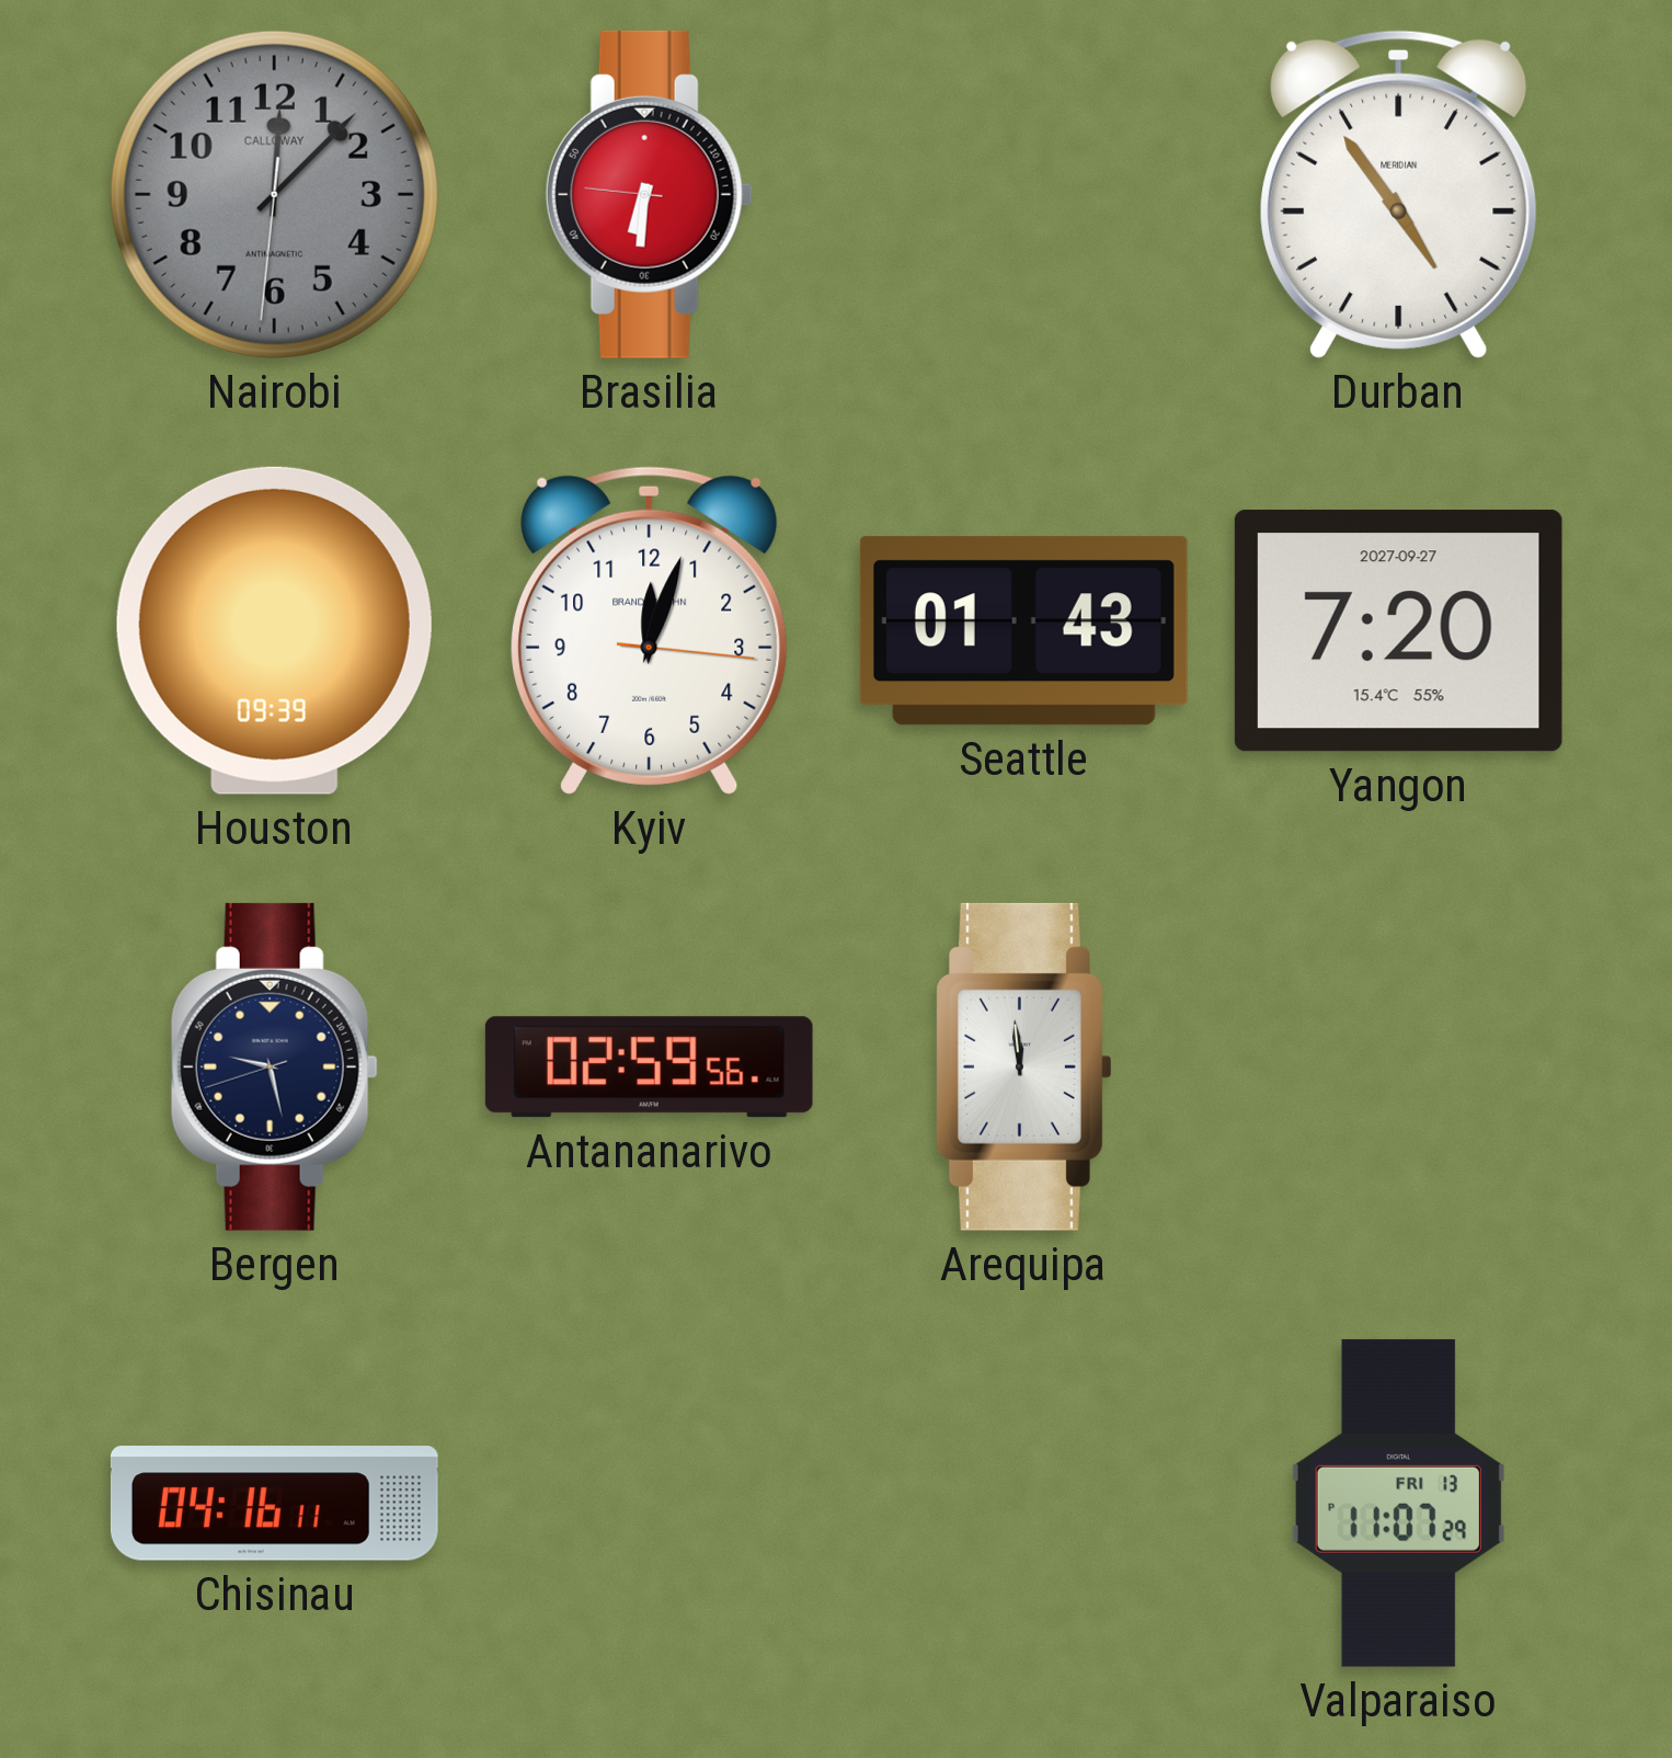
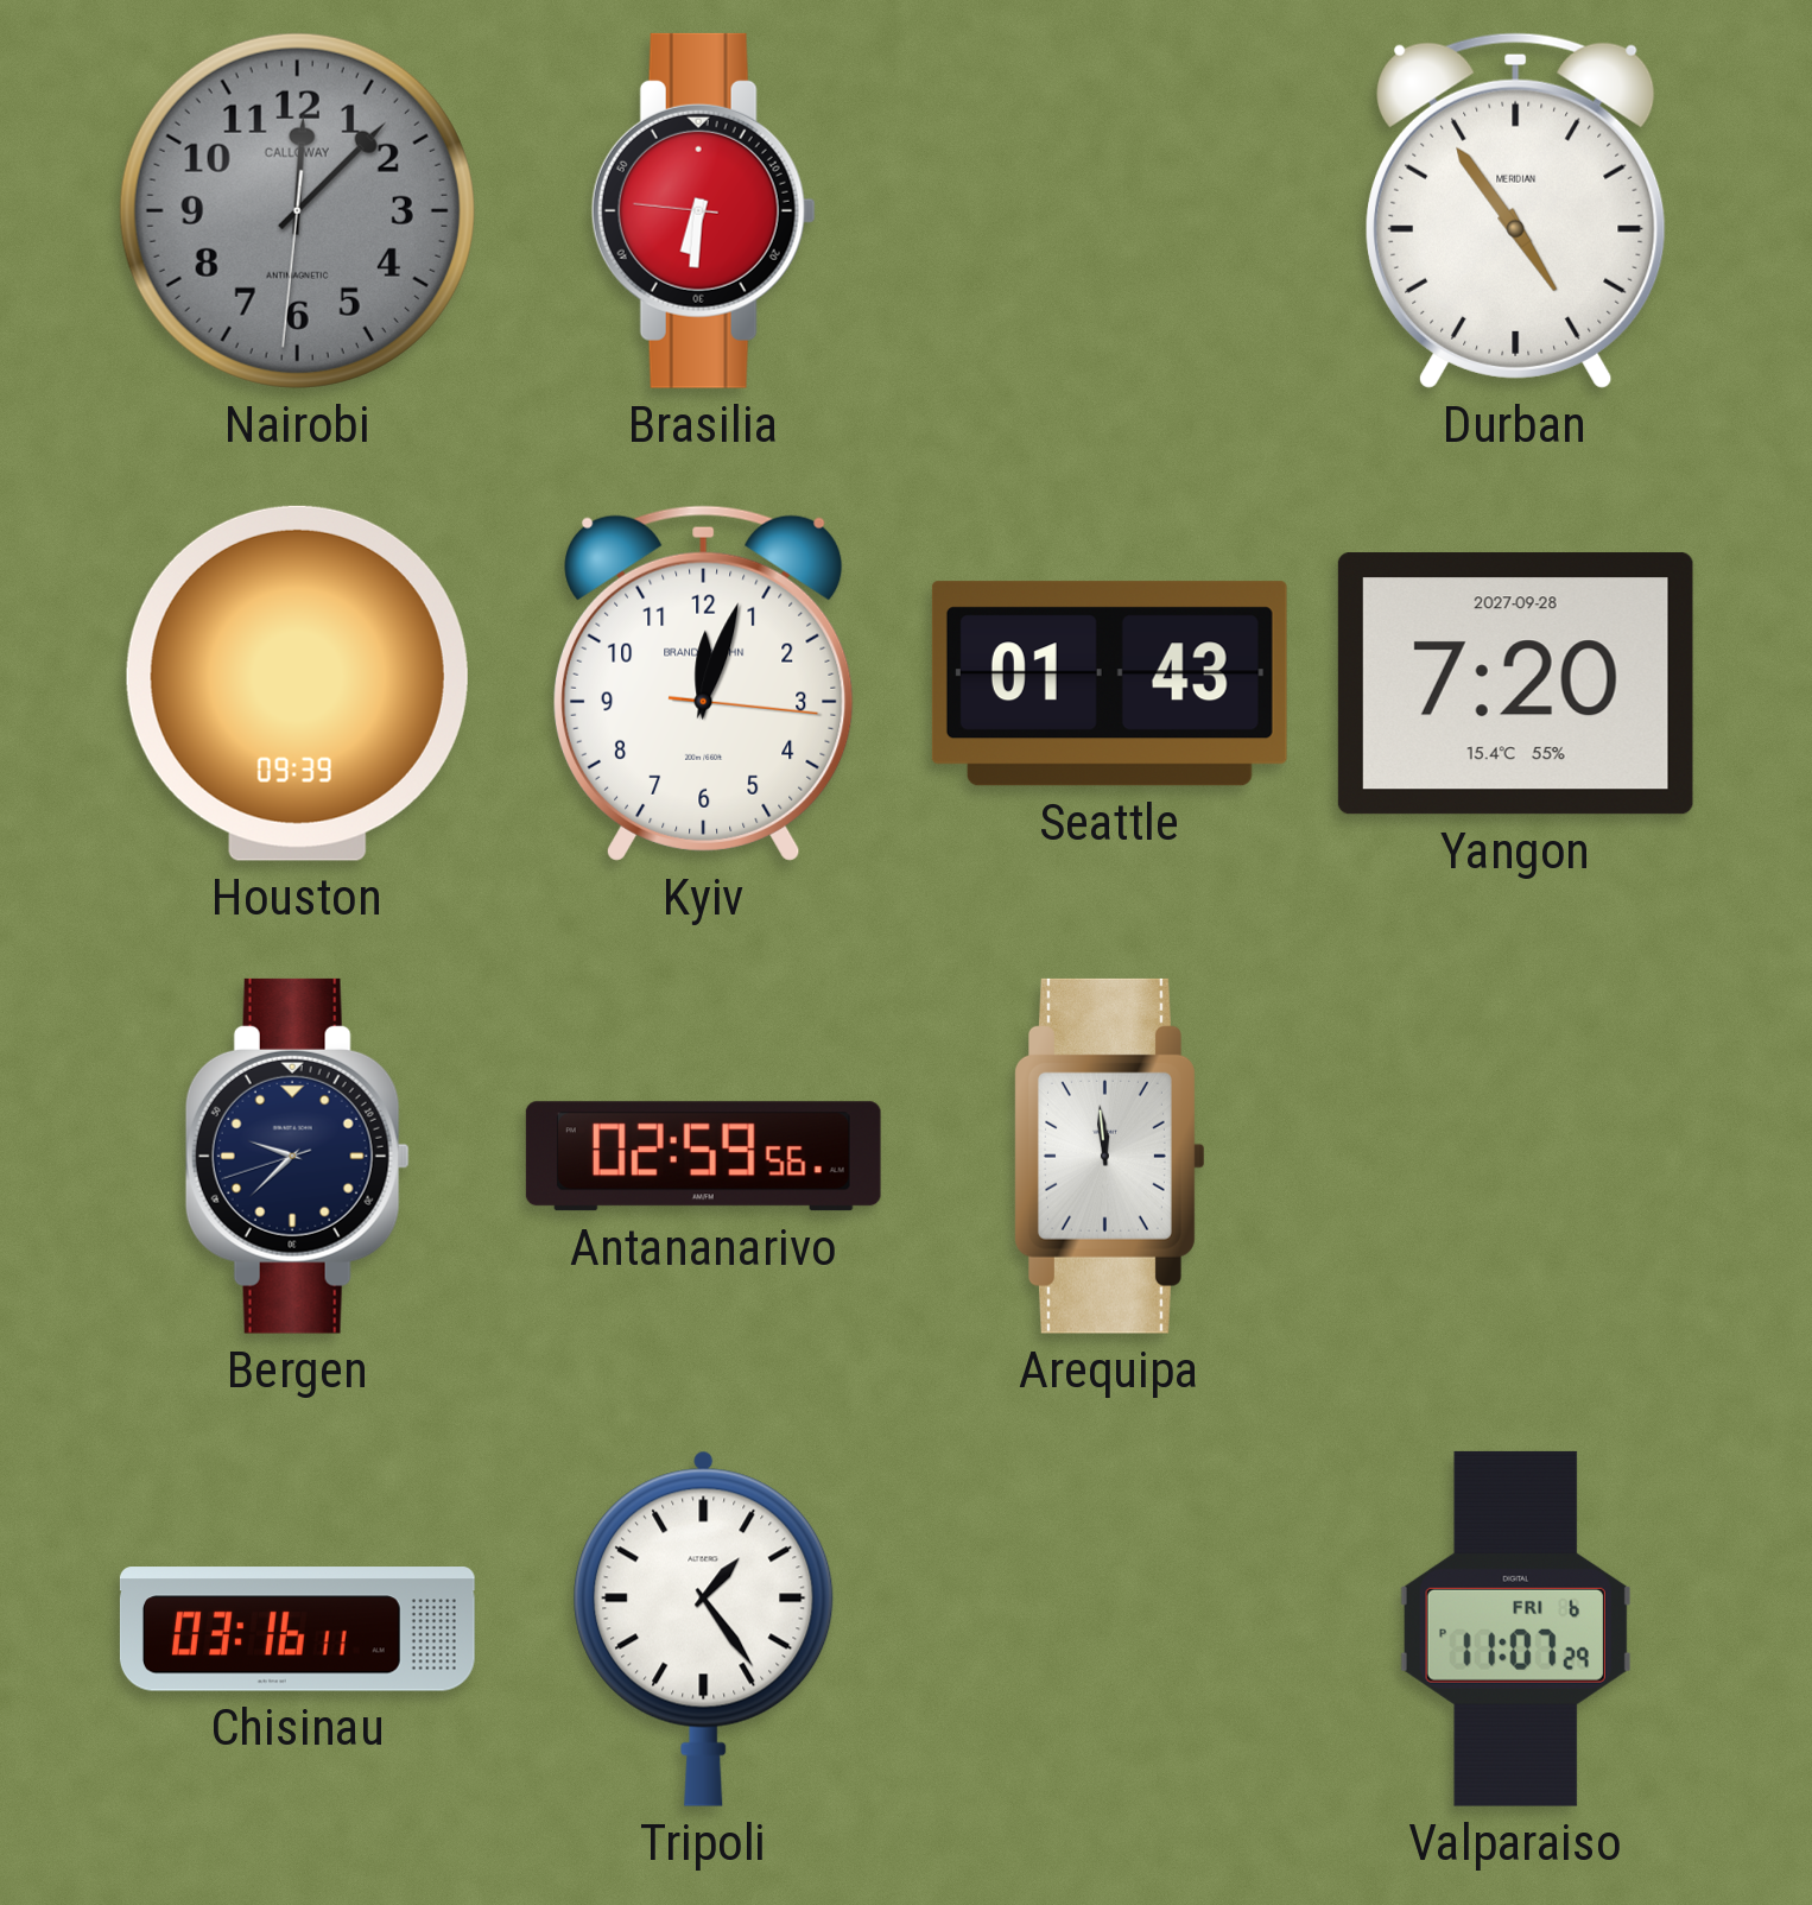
Yangon date: 2027-09-27 -> 2027-09-28 (1515, 684)
Bergen: 9:27 -> 9:37 (297, 1156)
Chisinau: 04:16 -> 03:16 (297, 1629)
Tripoli: none -> 1:24 (704, 1628)
Valparaiso date: FRI 13 -> FRI 6 (1515, 1628)
